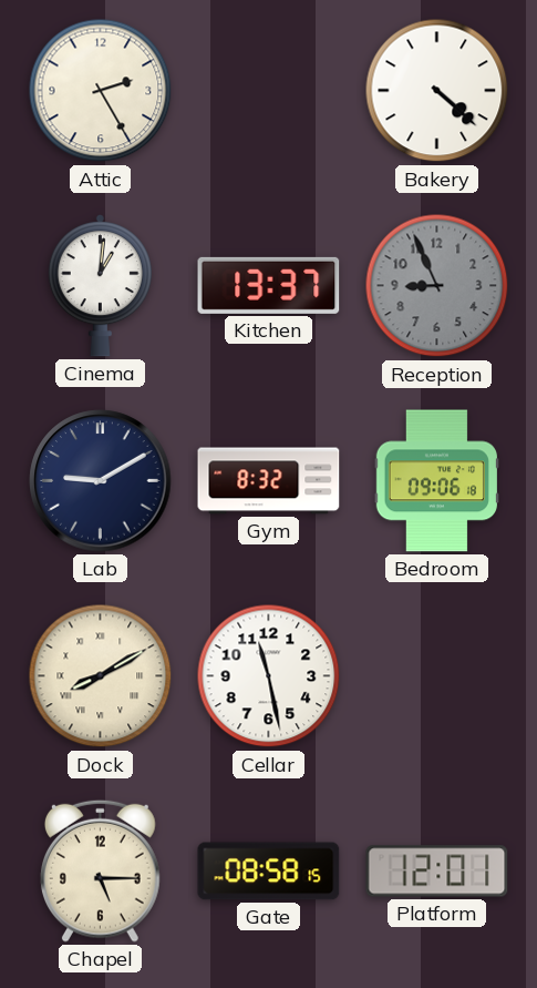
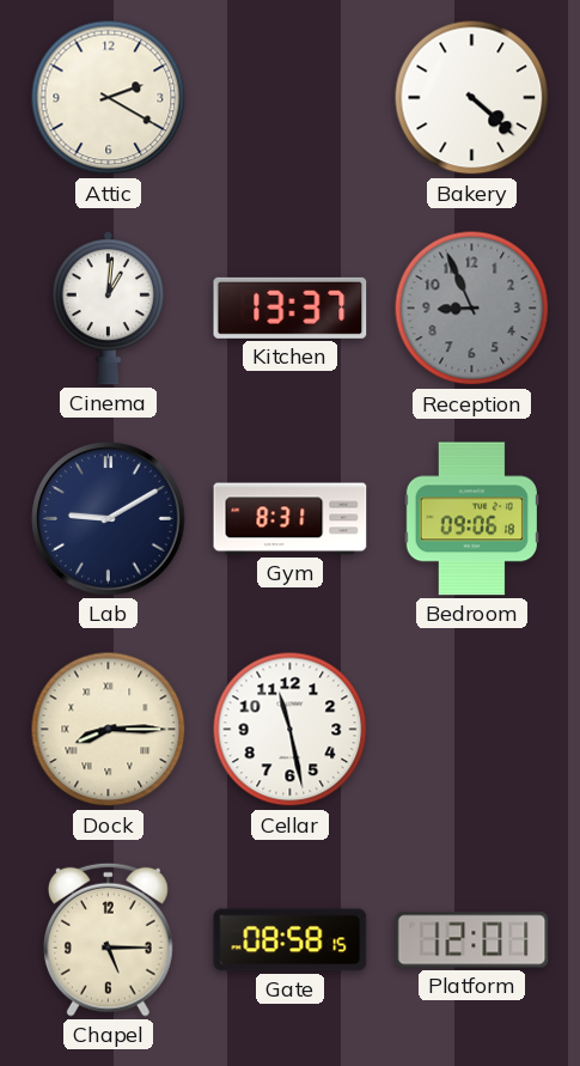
Attic: 2:25 -> 2:20 (109, 98)
Gym: 8:32 -> 8:31 (291, 519)
Dock: 8:10 -> 8:15 (109, 730)
